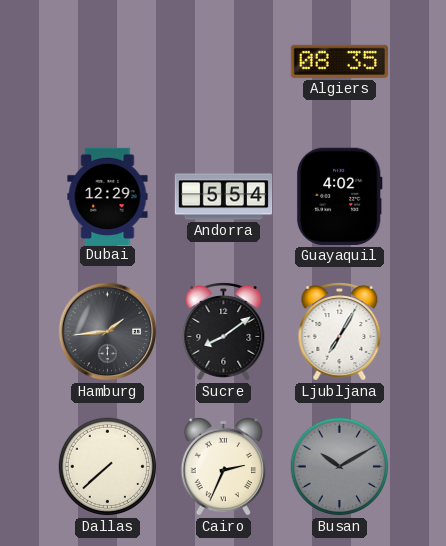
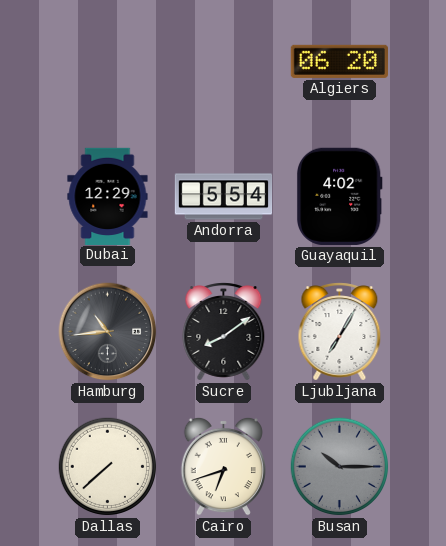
Algiers: 08:35 -> 06:20 (339, 61)
Hamburg: 1:44 -> 10:44 (108, 332)
Cairo: 2:34 -> 6:42 (223, 466)
Busan: 10:10 -> 10:15 (340, 467)
